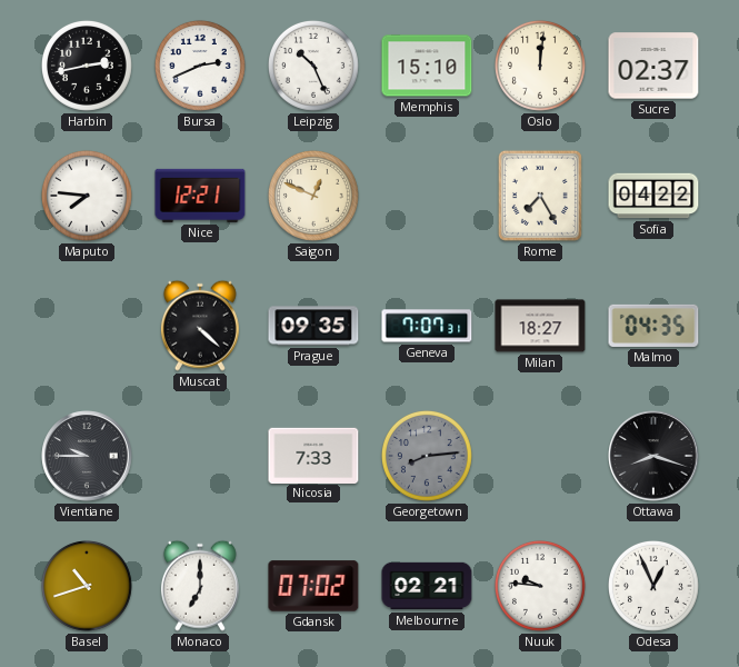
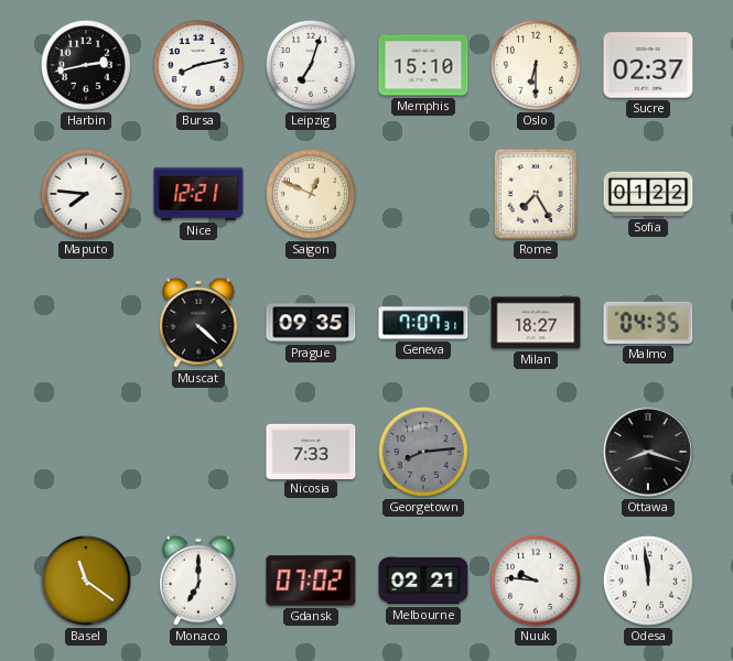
Bursa: 2:41 -> 8:13 (198, 65)
Leipzig: 10:26 -> 7:03 (311, 65)
Oslo: 12:01 -> 6:30 (536, 65)
Sofia: 04:22 -> 01:22 (648, 194)
Vientiane: 9:45 -> none (87, 456)
Basel: 10:42 -> 11:21 (86, 581)
Odesa: 12:56 -> 11:59 (648, 581)
